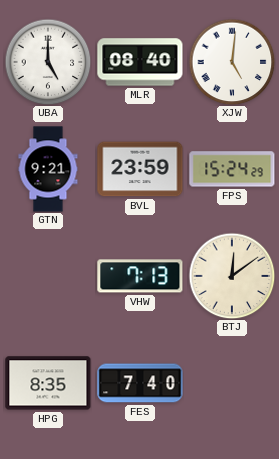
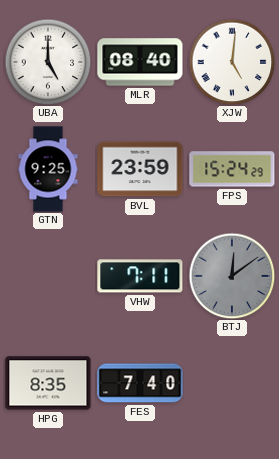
GTN: 9:21 -> 9:25 (48, 169)
VHW: 7:13 -> 7:11 (140, 276)
BTJ dial: cream -> grey (232, 276)
